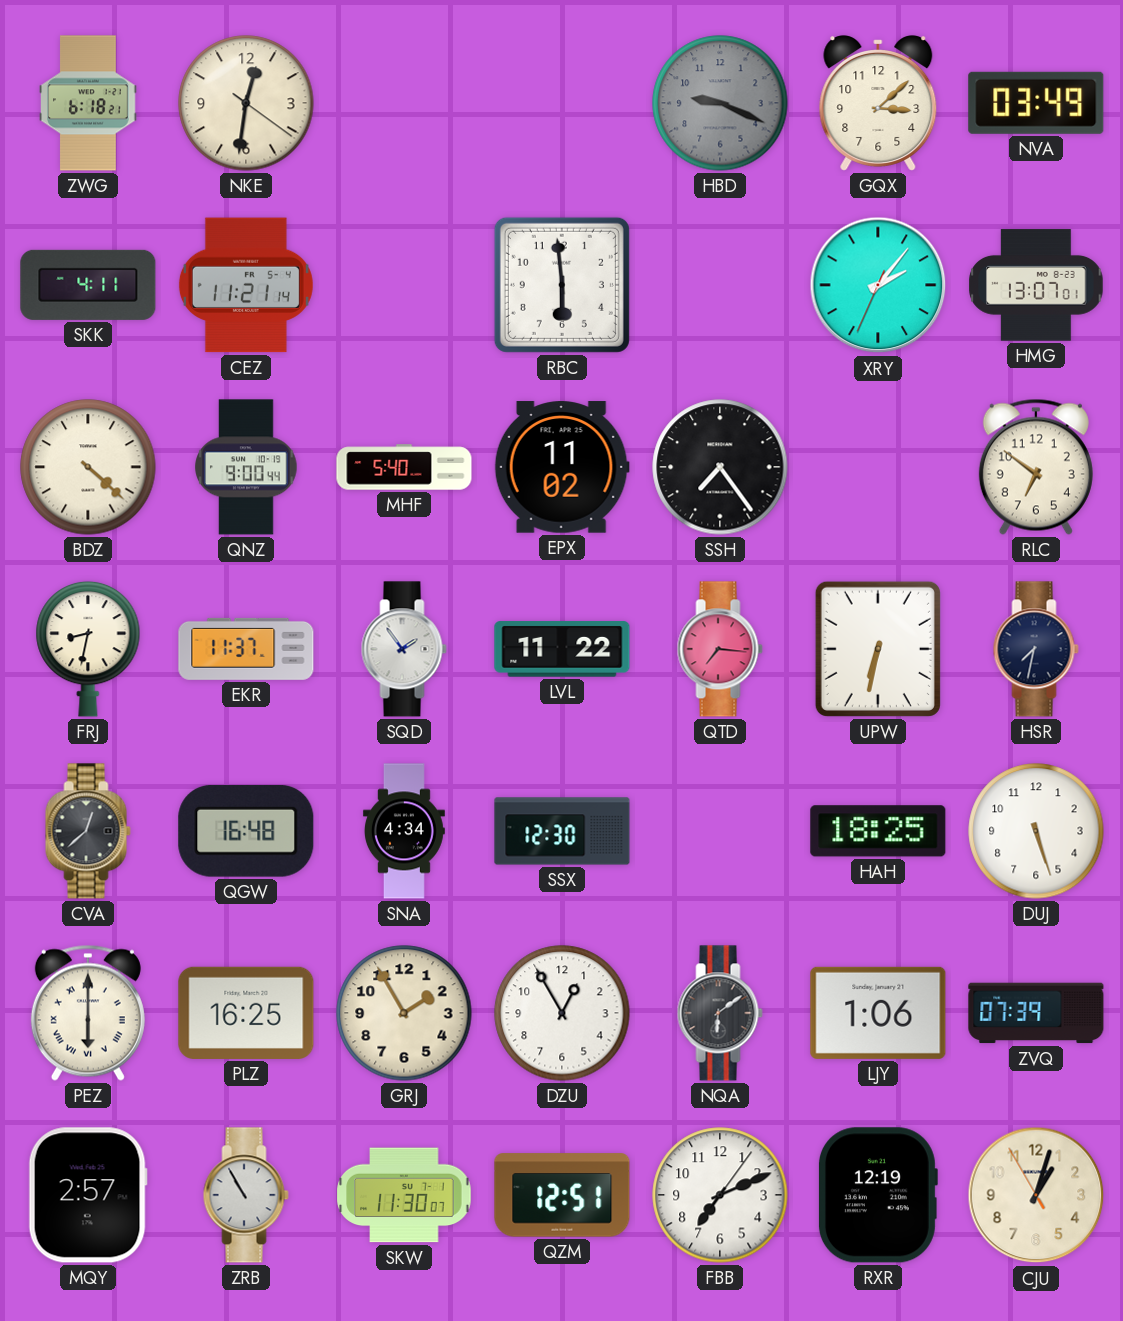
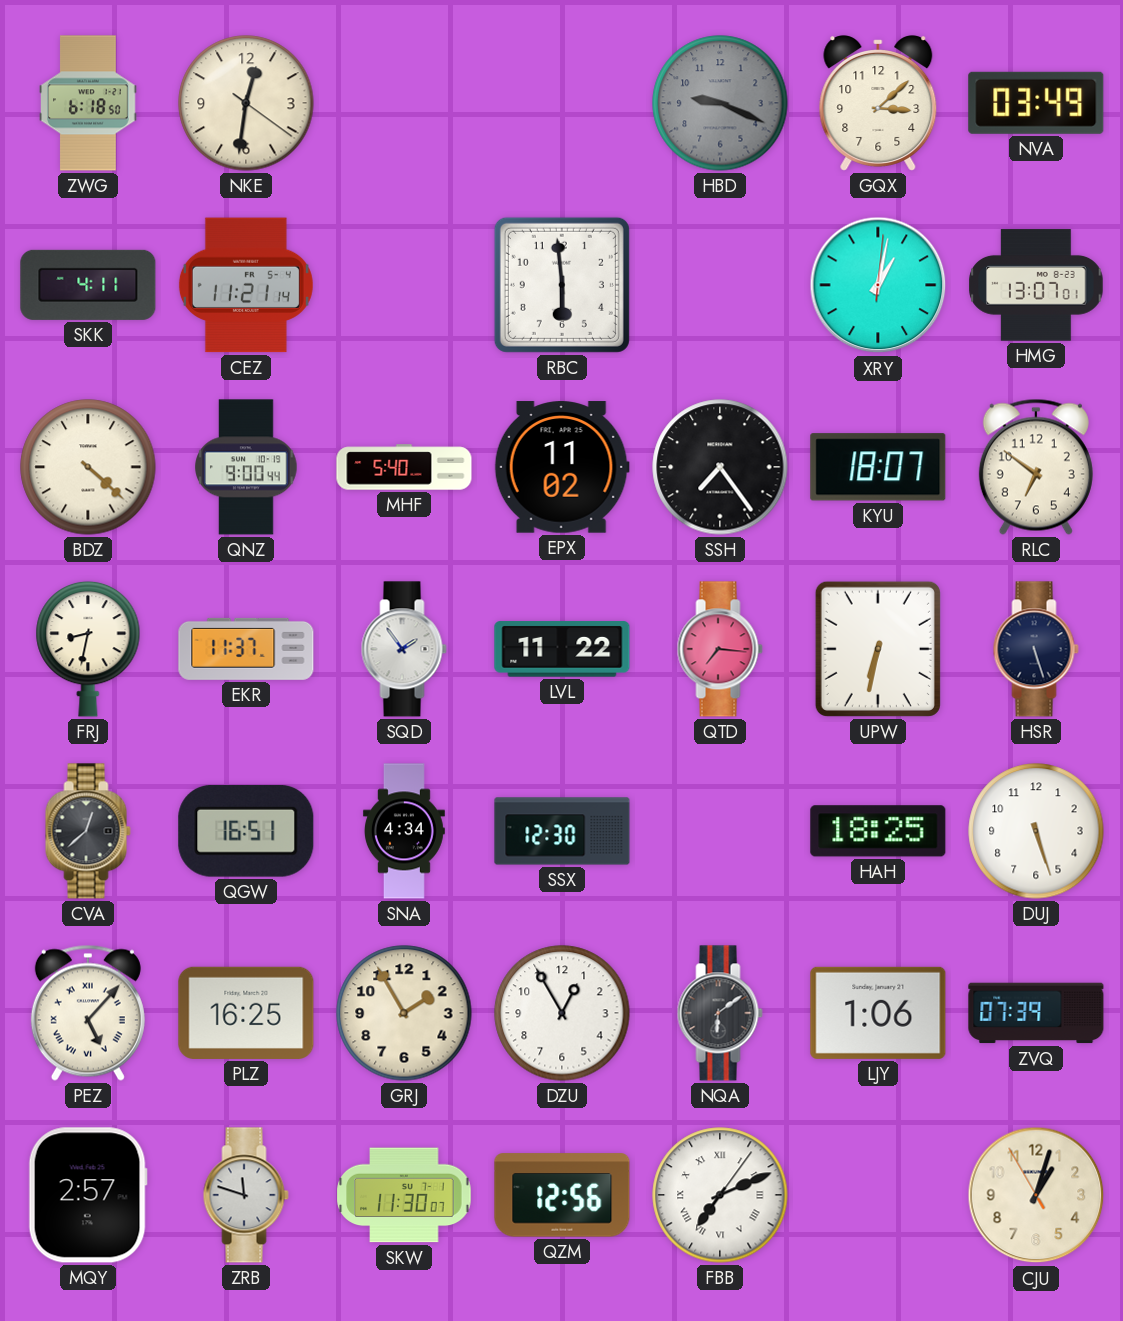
ZWG: 6:18:21 -> 6:18:50 (88, 103)
XRY: 2:06 -> 1:02 (878, 285)
KYU: none -> 18:07 (878, 467)
HSR: 7:32 -> 5:27 (1036, 649)
QGW: 16:48 -> 16:51 (246, 831)
PEZ: 6:00 -> 5:07 (88, 1013)
ZRB: 10:55 -> 11:48 (246, 1195)
QZM: 12:51 -> 12:56 (562, 1195)
FBB numerals: Arabic -> Roman (720, 1195)
RXR: 12:19 -> none (877, 1195)
